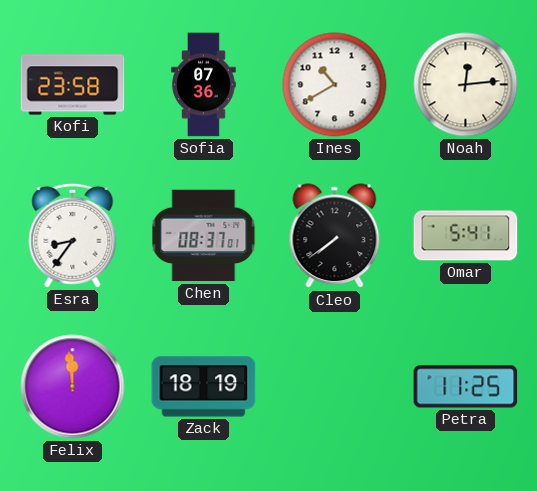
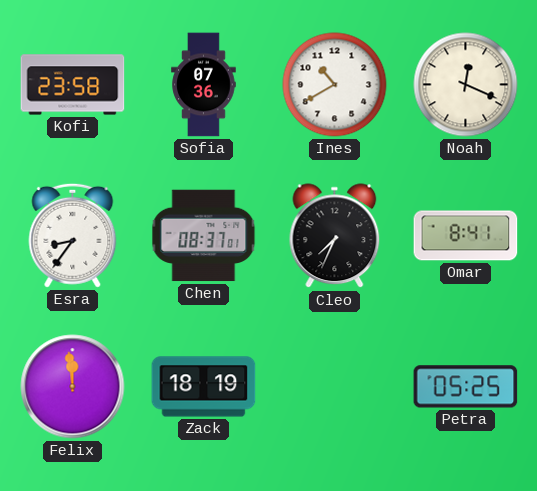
Noah: 12:14 -> 12:19 (466, 85)
Cleo: 7:39 -> 7:34 (335, 236)
Omar: 5:41 -> 8:41 (466, 236)
Petra: 11:25 -> 05:25 (466, 387)
